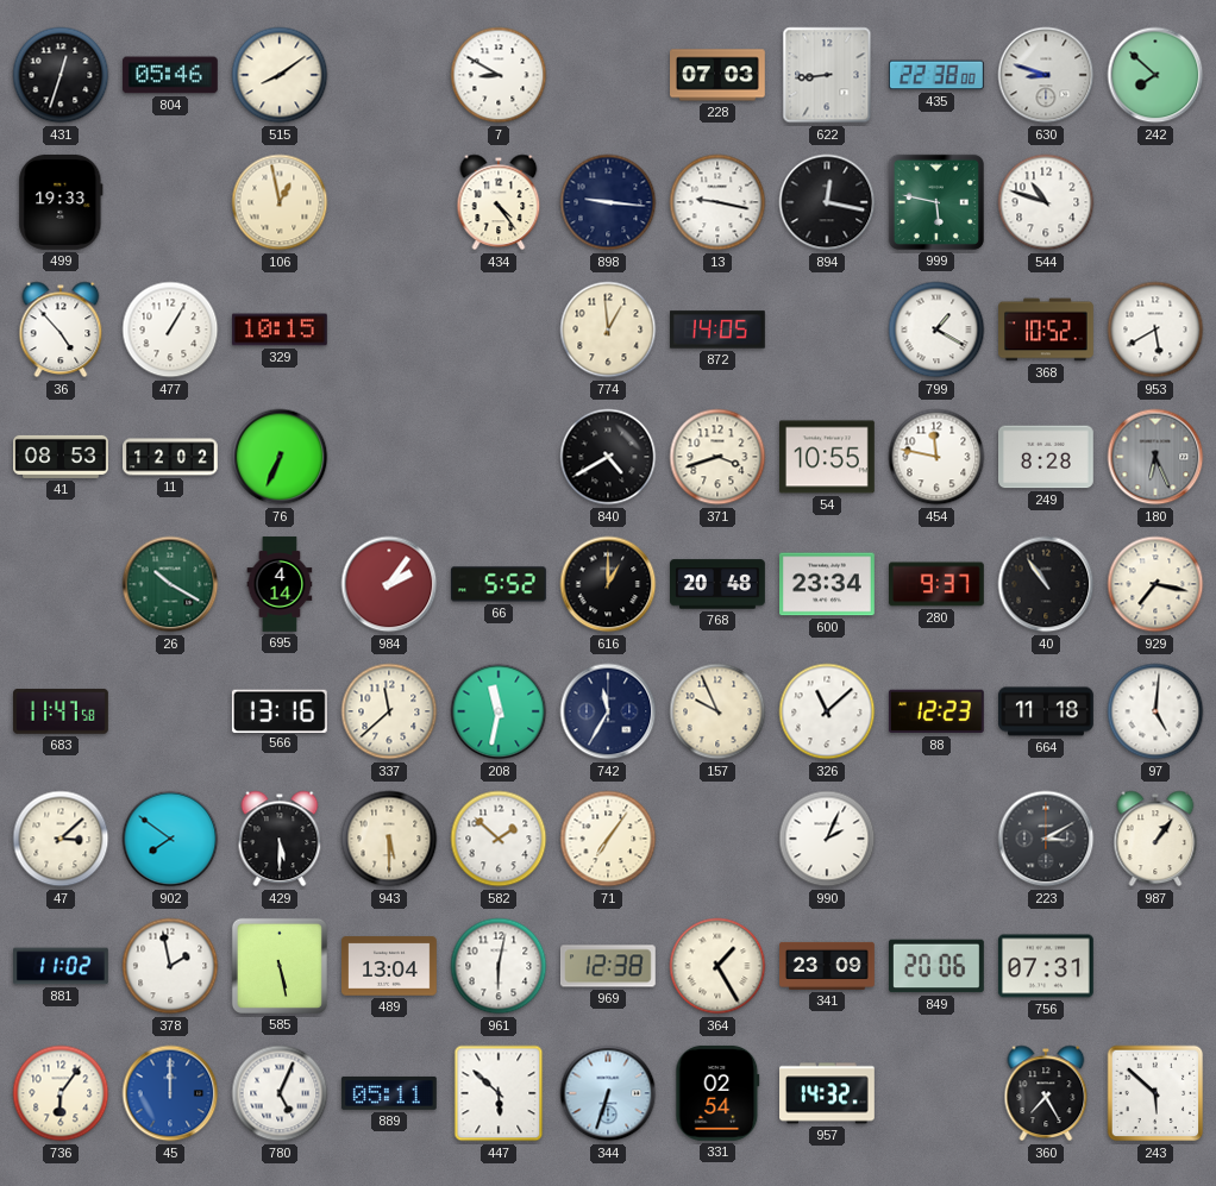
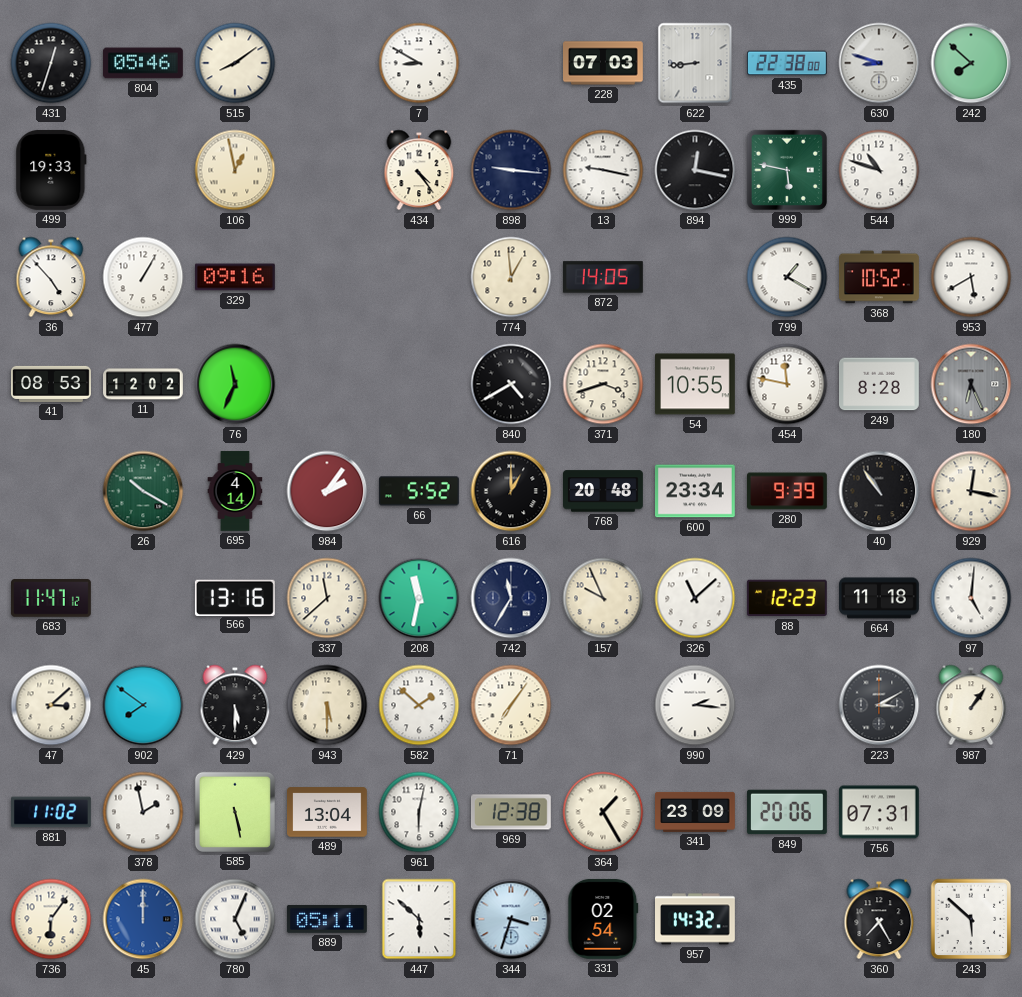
329: 10:15 -> 09:16 (236, 277)
76: 6:34 -> 11:34 (235, 384)
280: 9:37 -> 9:39 (788, 491)
929: 7:17 -> 12:17 (971, 491)
683: 11:47:58 -> 11:47:12 (52, 598)
990: 2:04 -> 2:16 (695, 705)
344: 6:33 -> 3:33 (511, 919)
